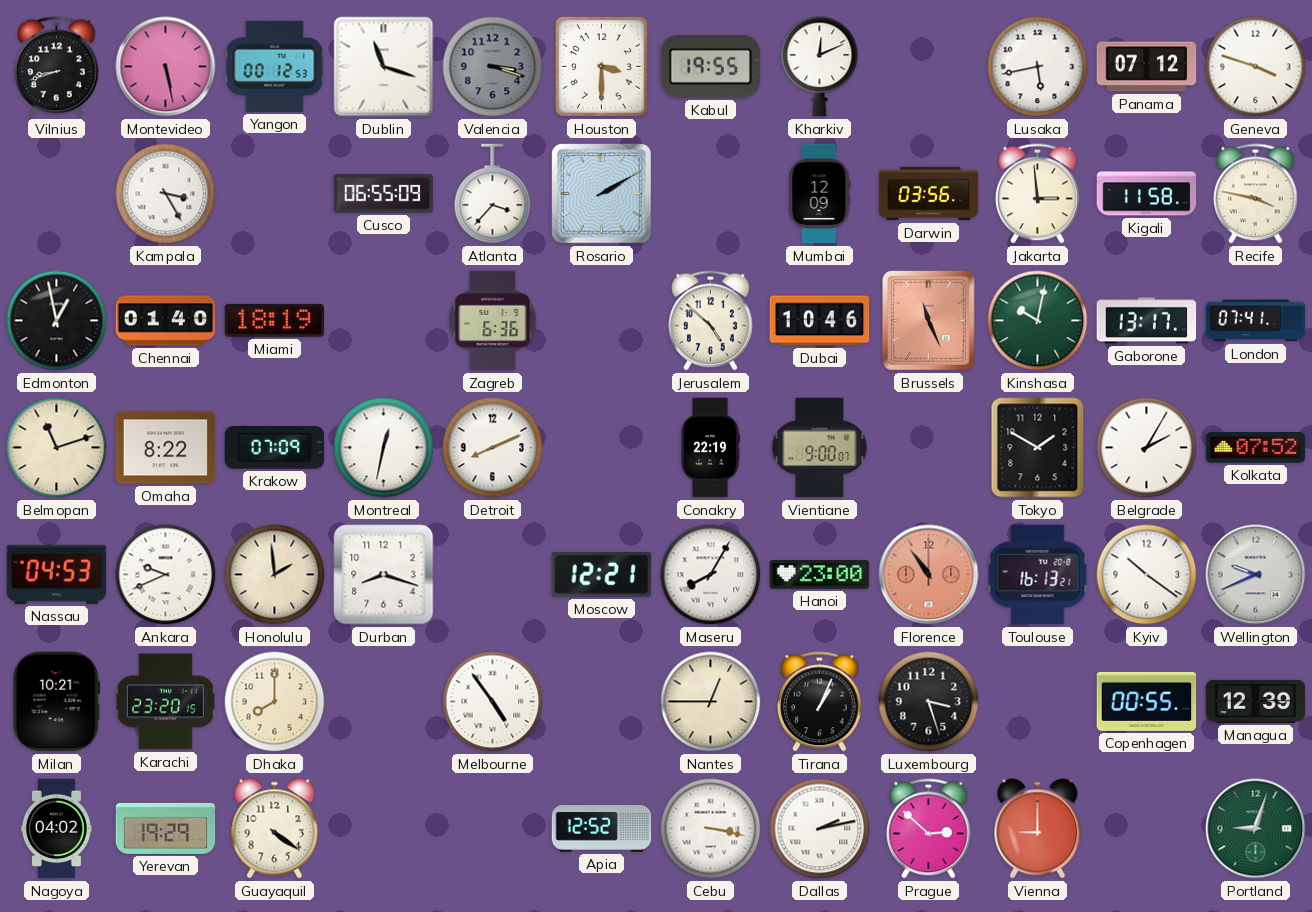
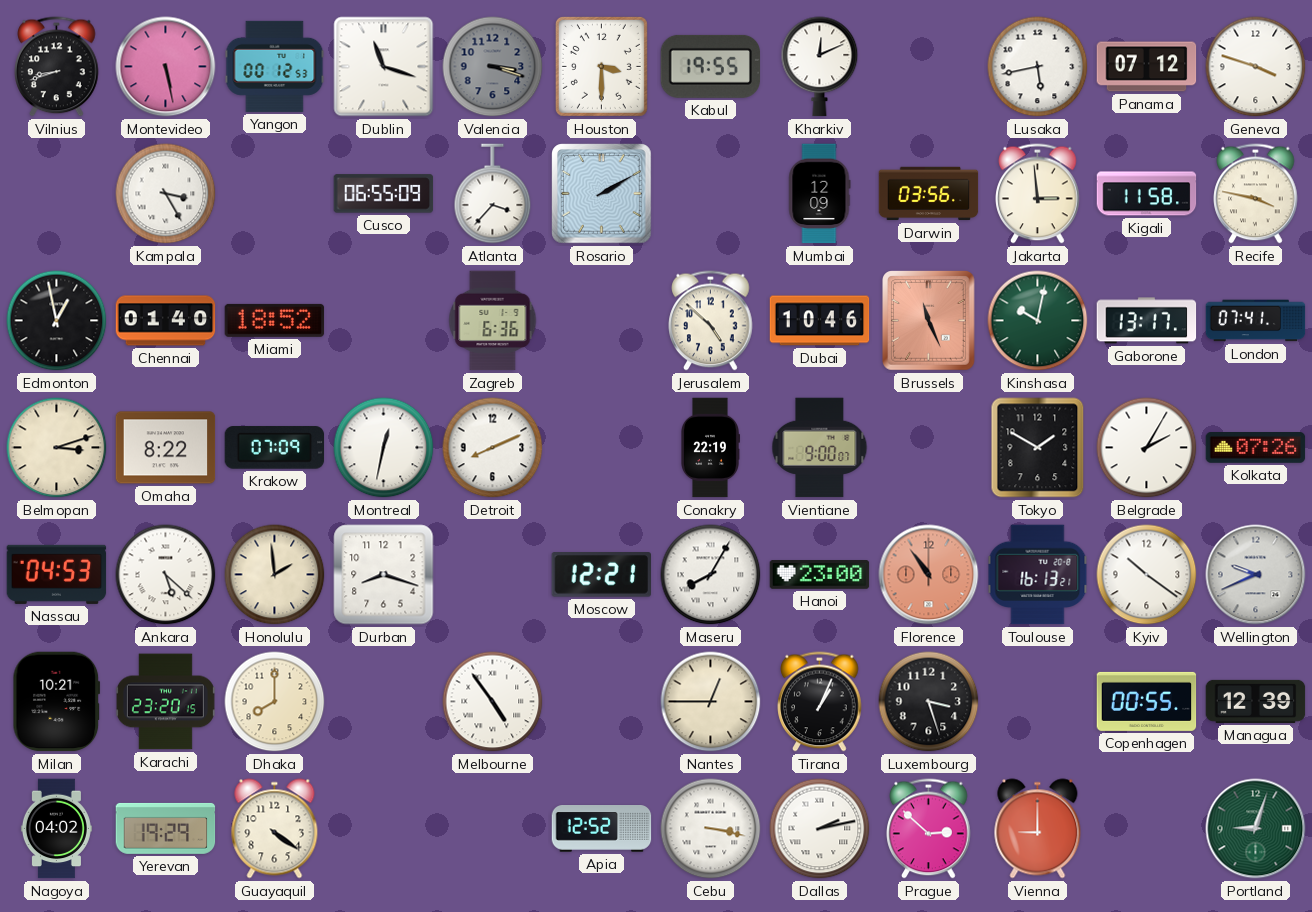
Miami: 18:19 -> 18:52 (275, 320)
Belmopan: 11:12 -> 3:12 (57, 448)
Kolkata: 07:52 -> 07:26 (1256, 448)
Ankara: 9:41 -> 5:22 (166, 575)
